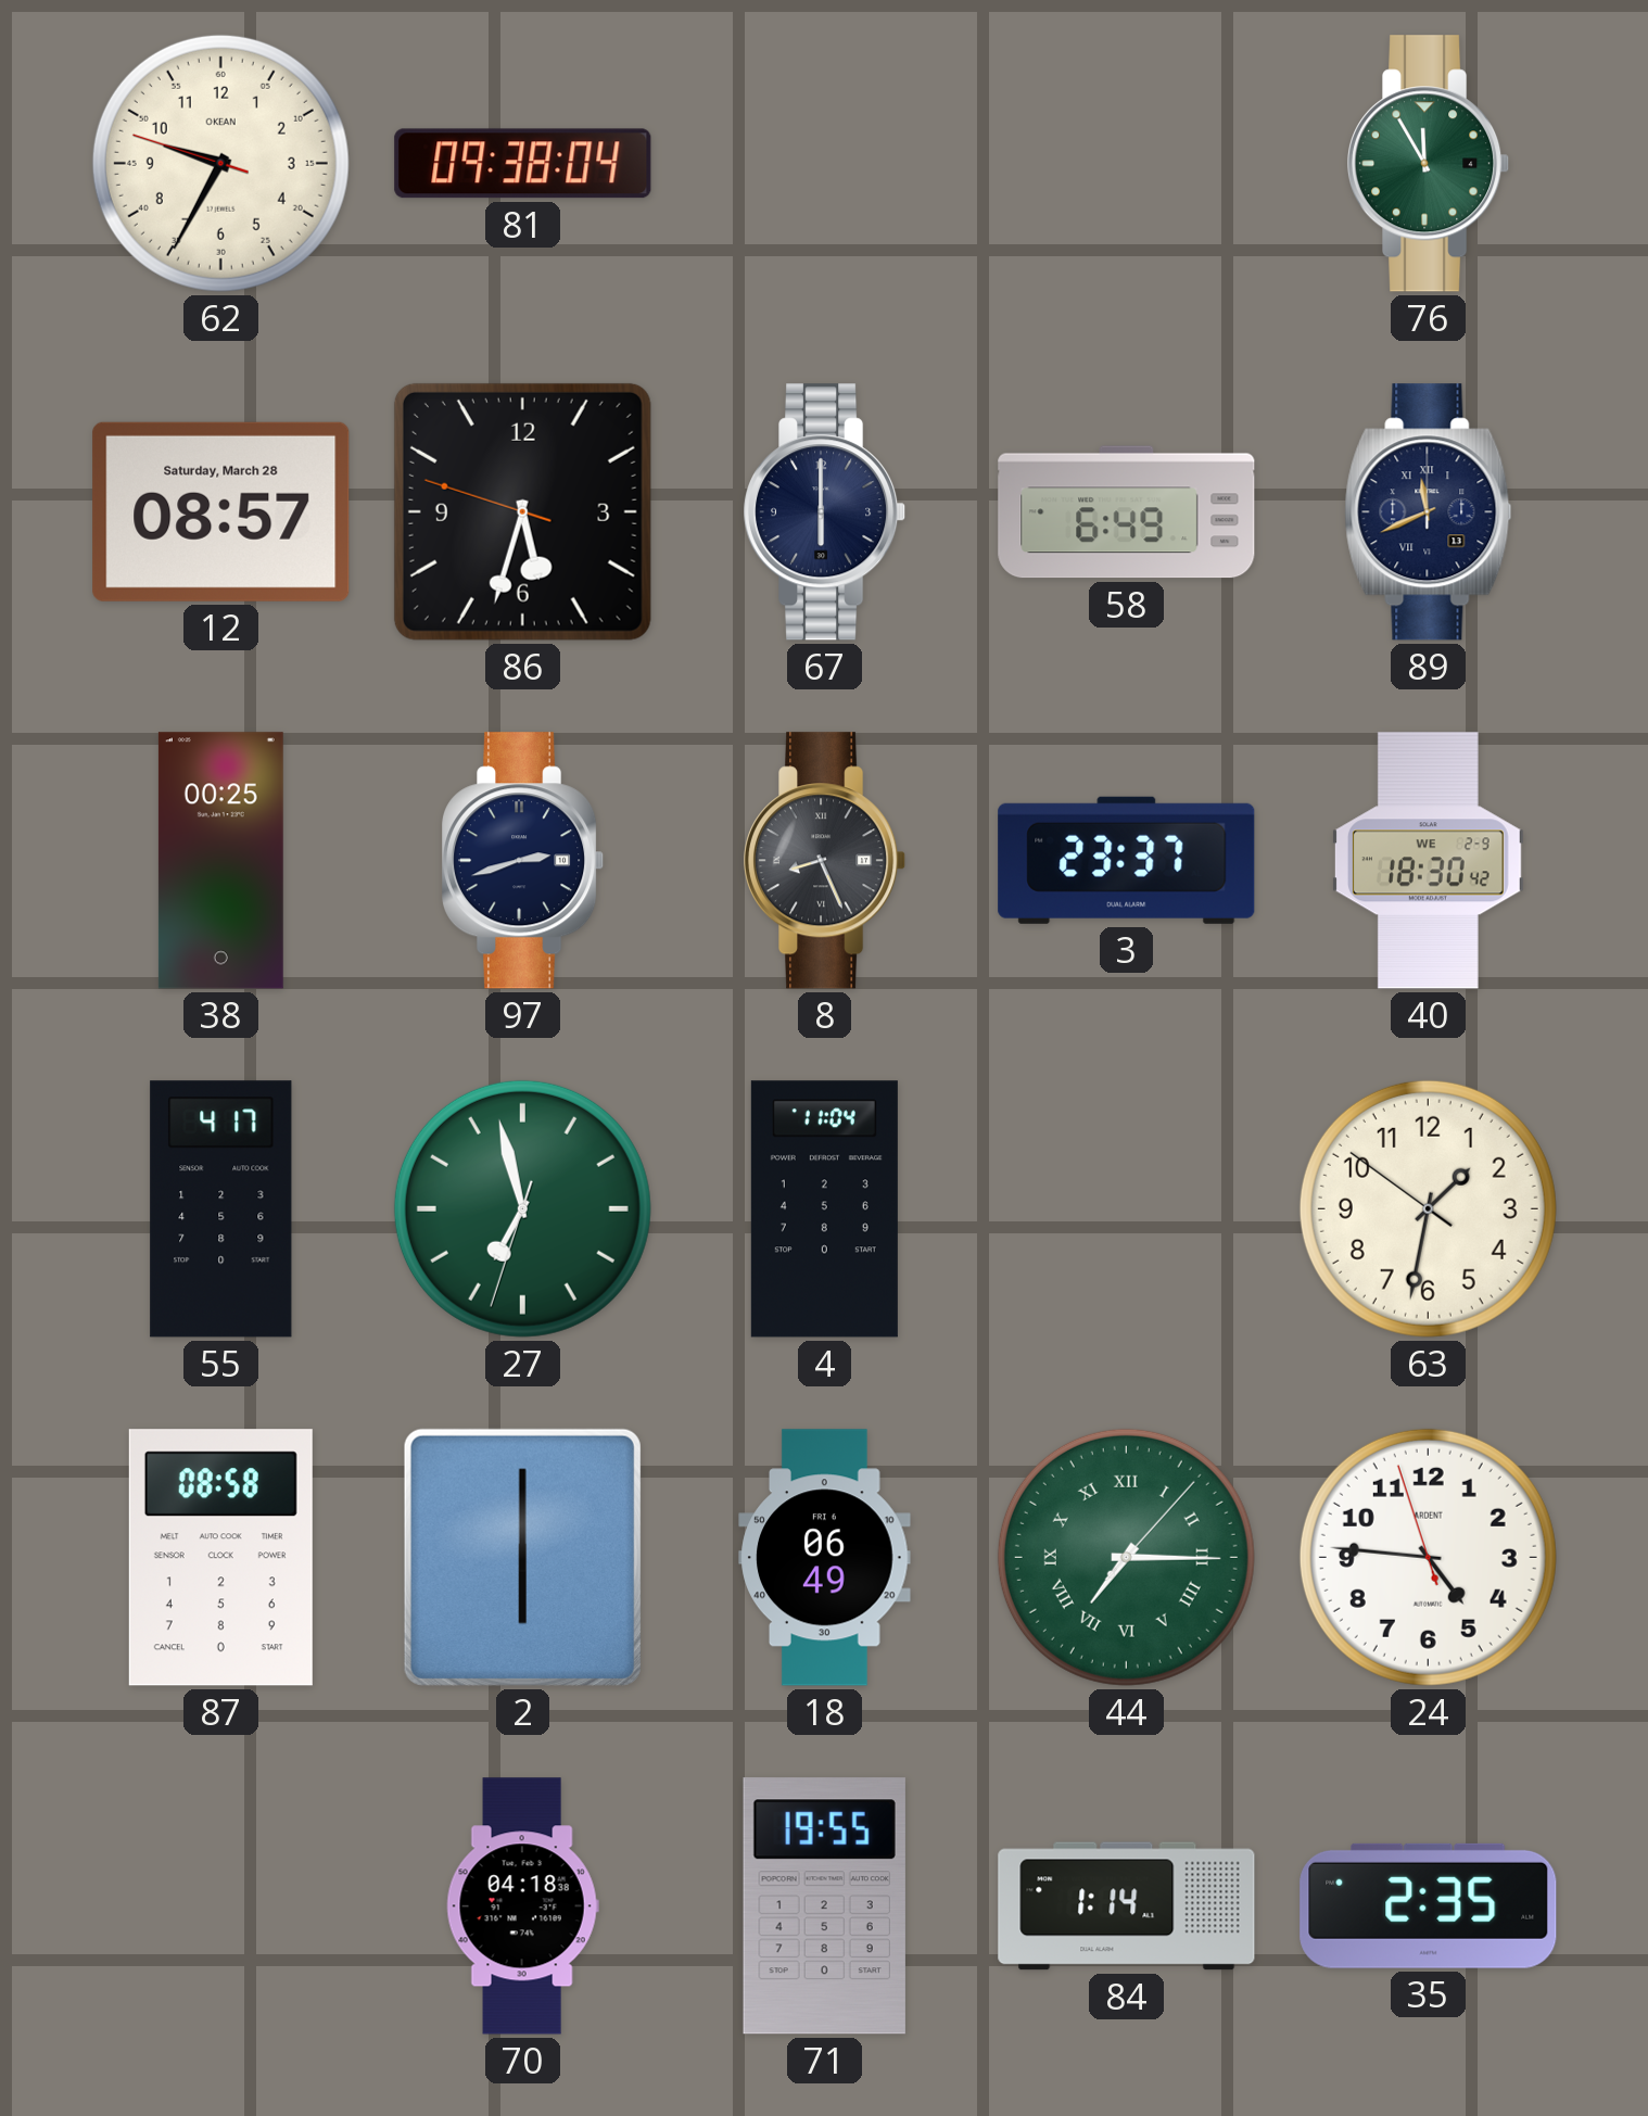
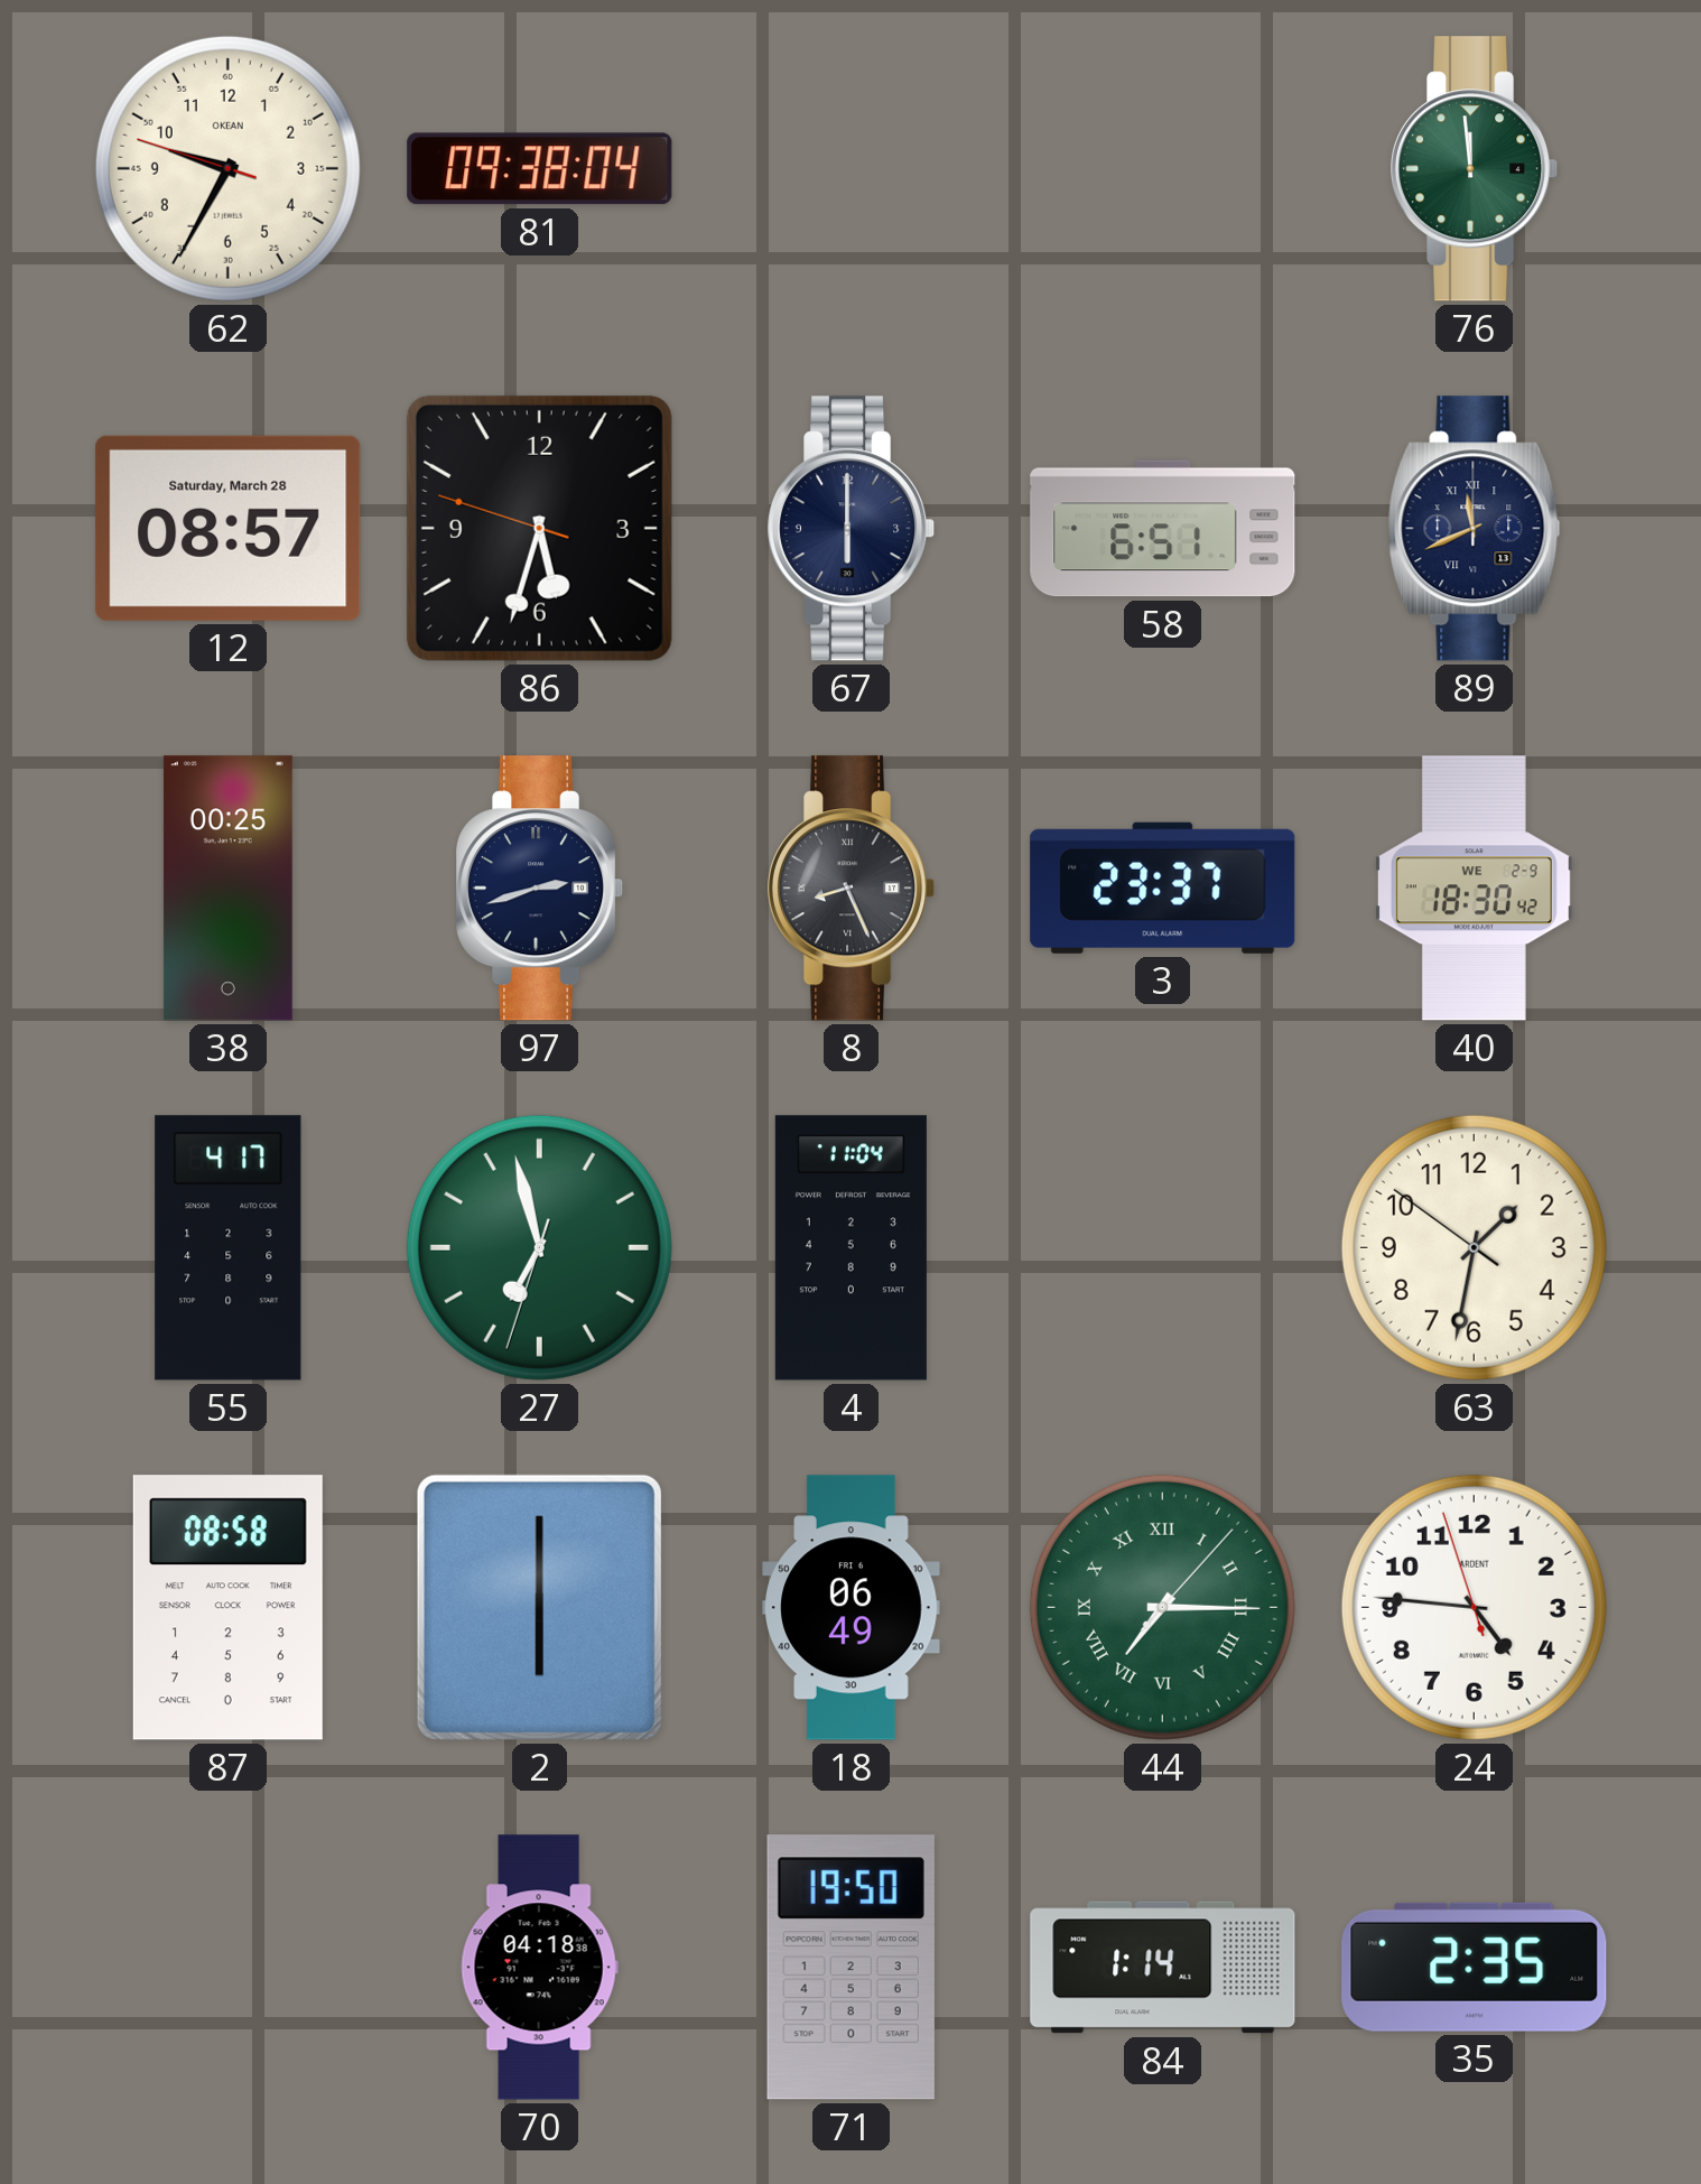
76: 11:55 -> 11:59 (1476, 169)
58: 6:49 -> 6:51 (1163, 529)
71: 19:55 -> 19:50 (850, 1968)
